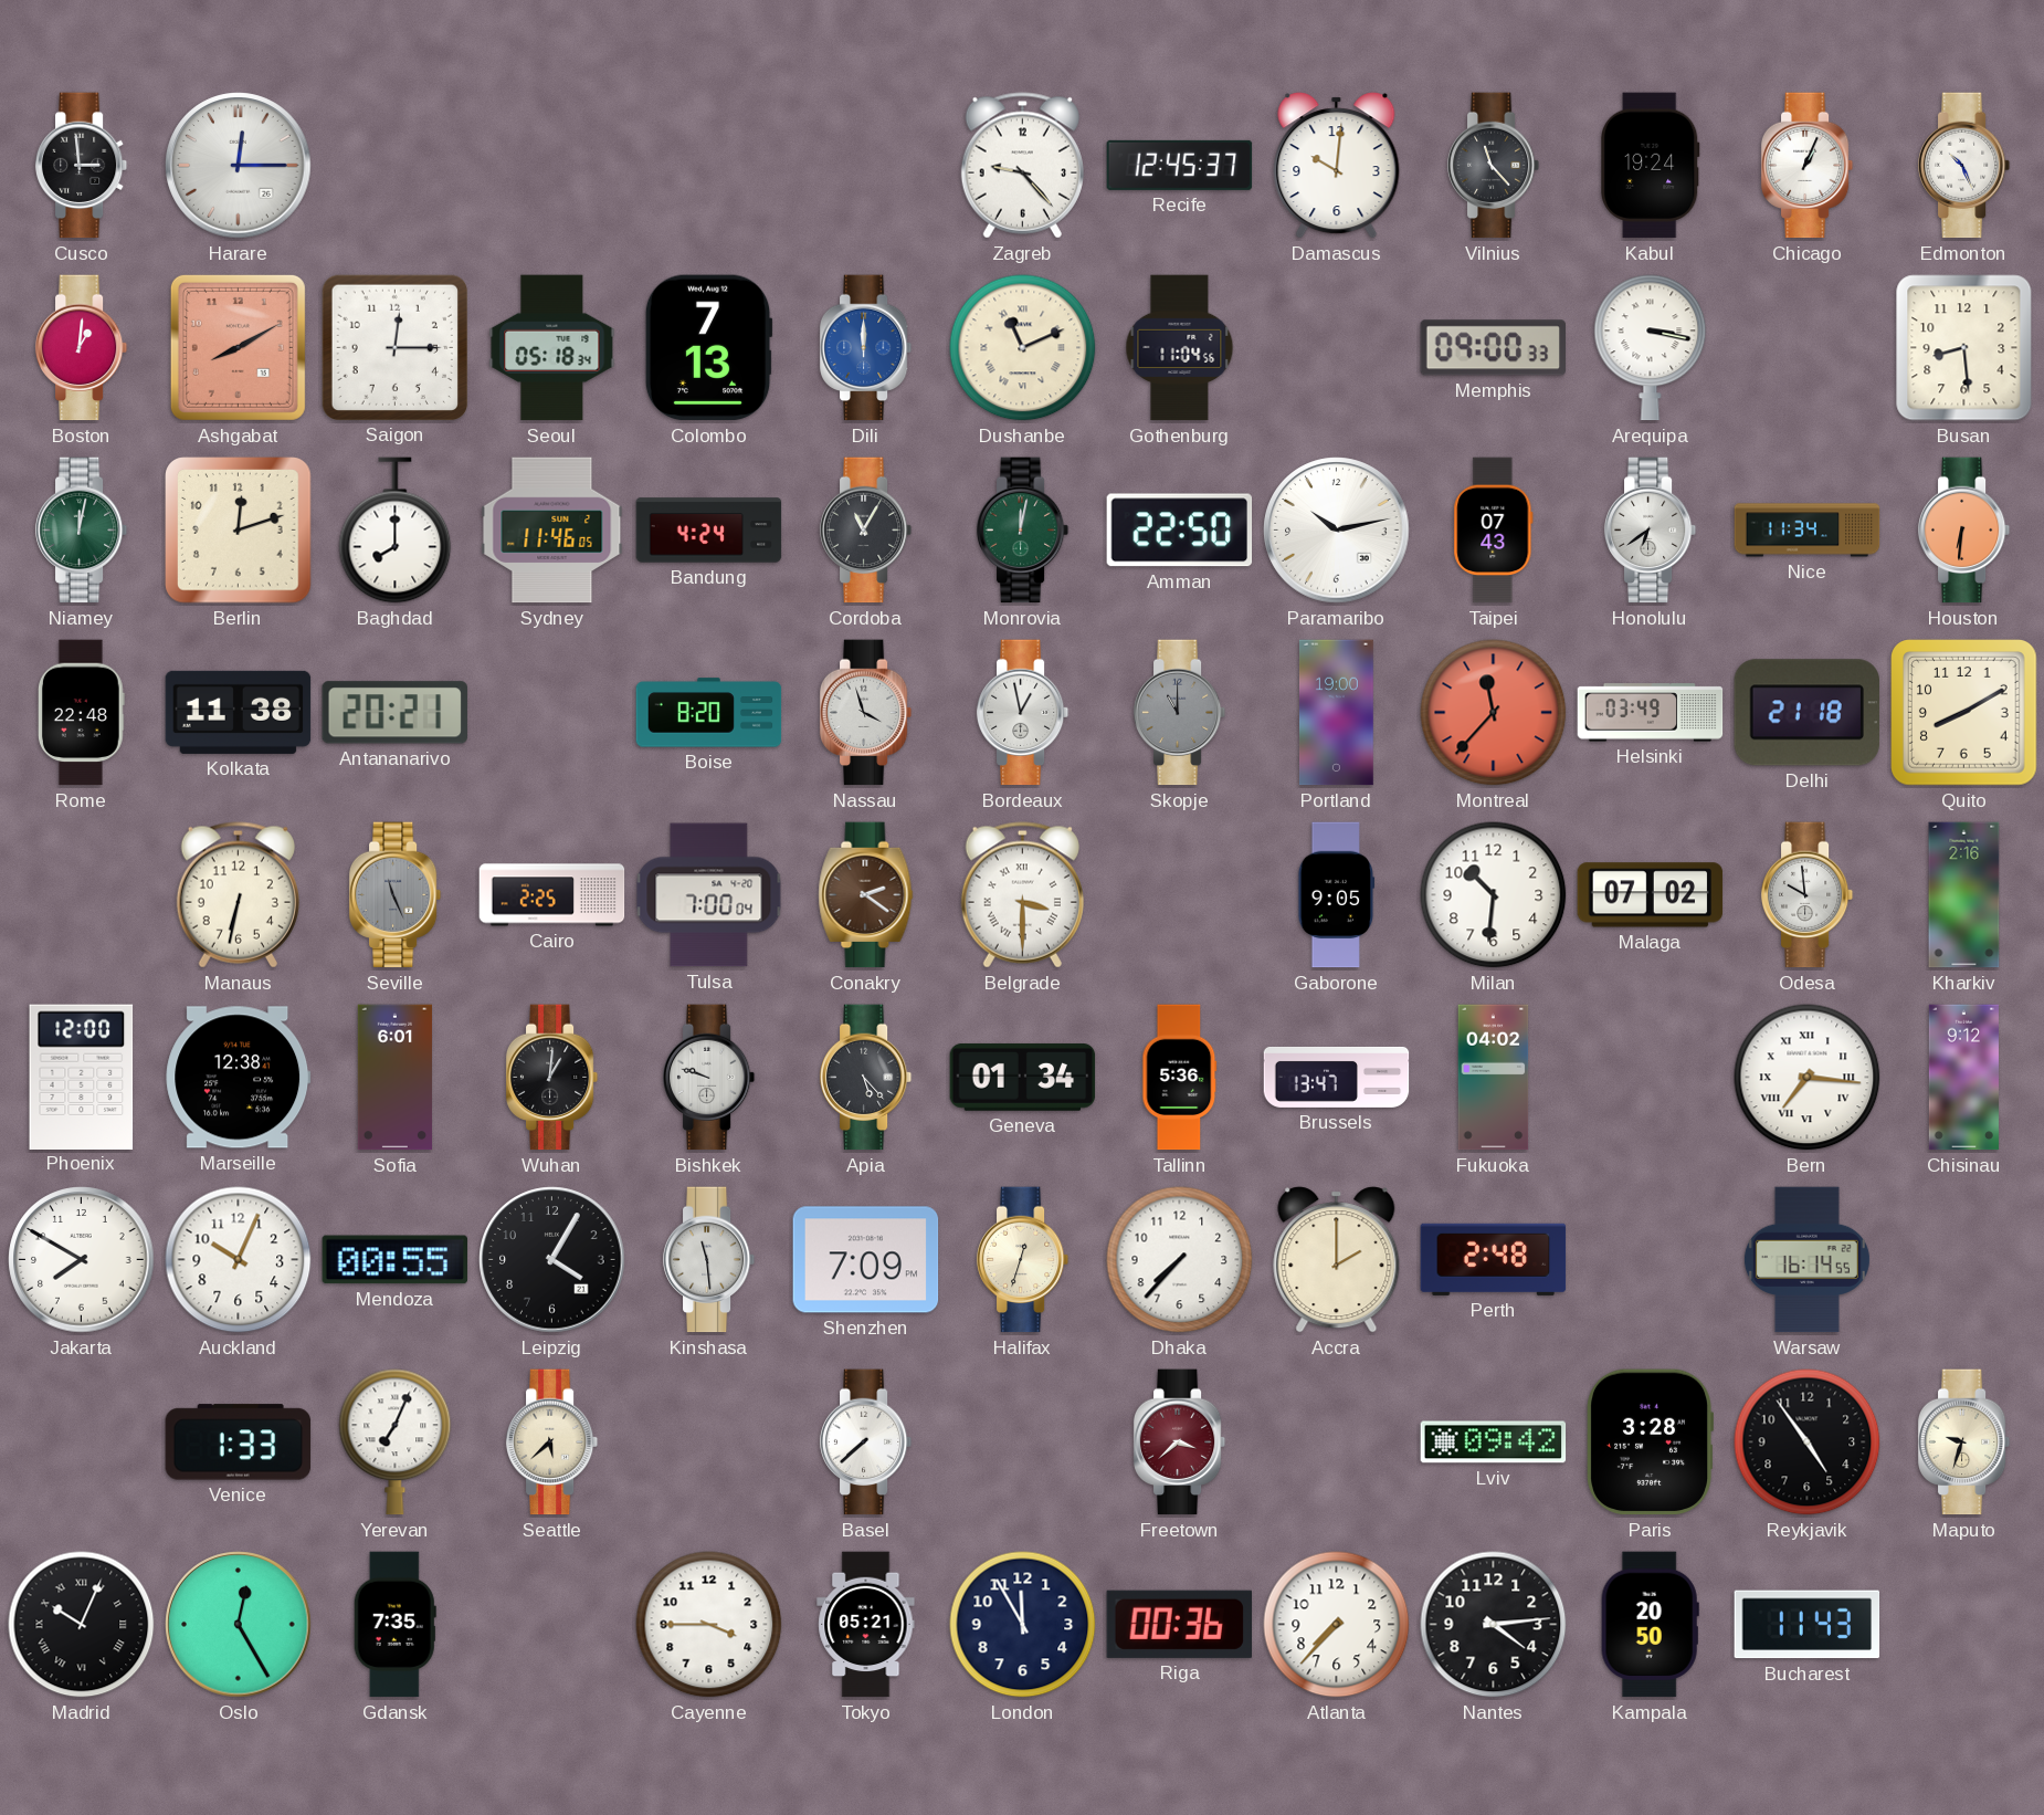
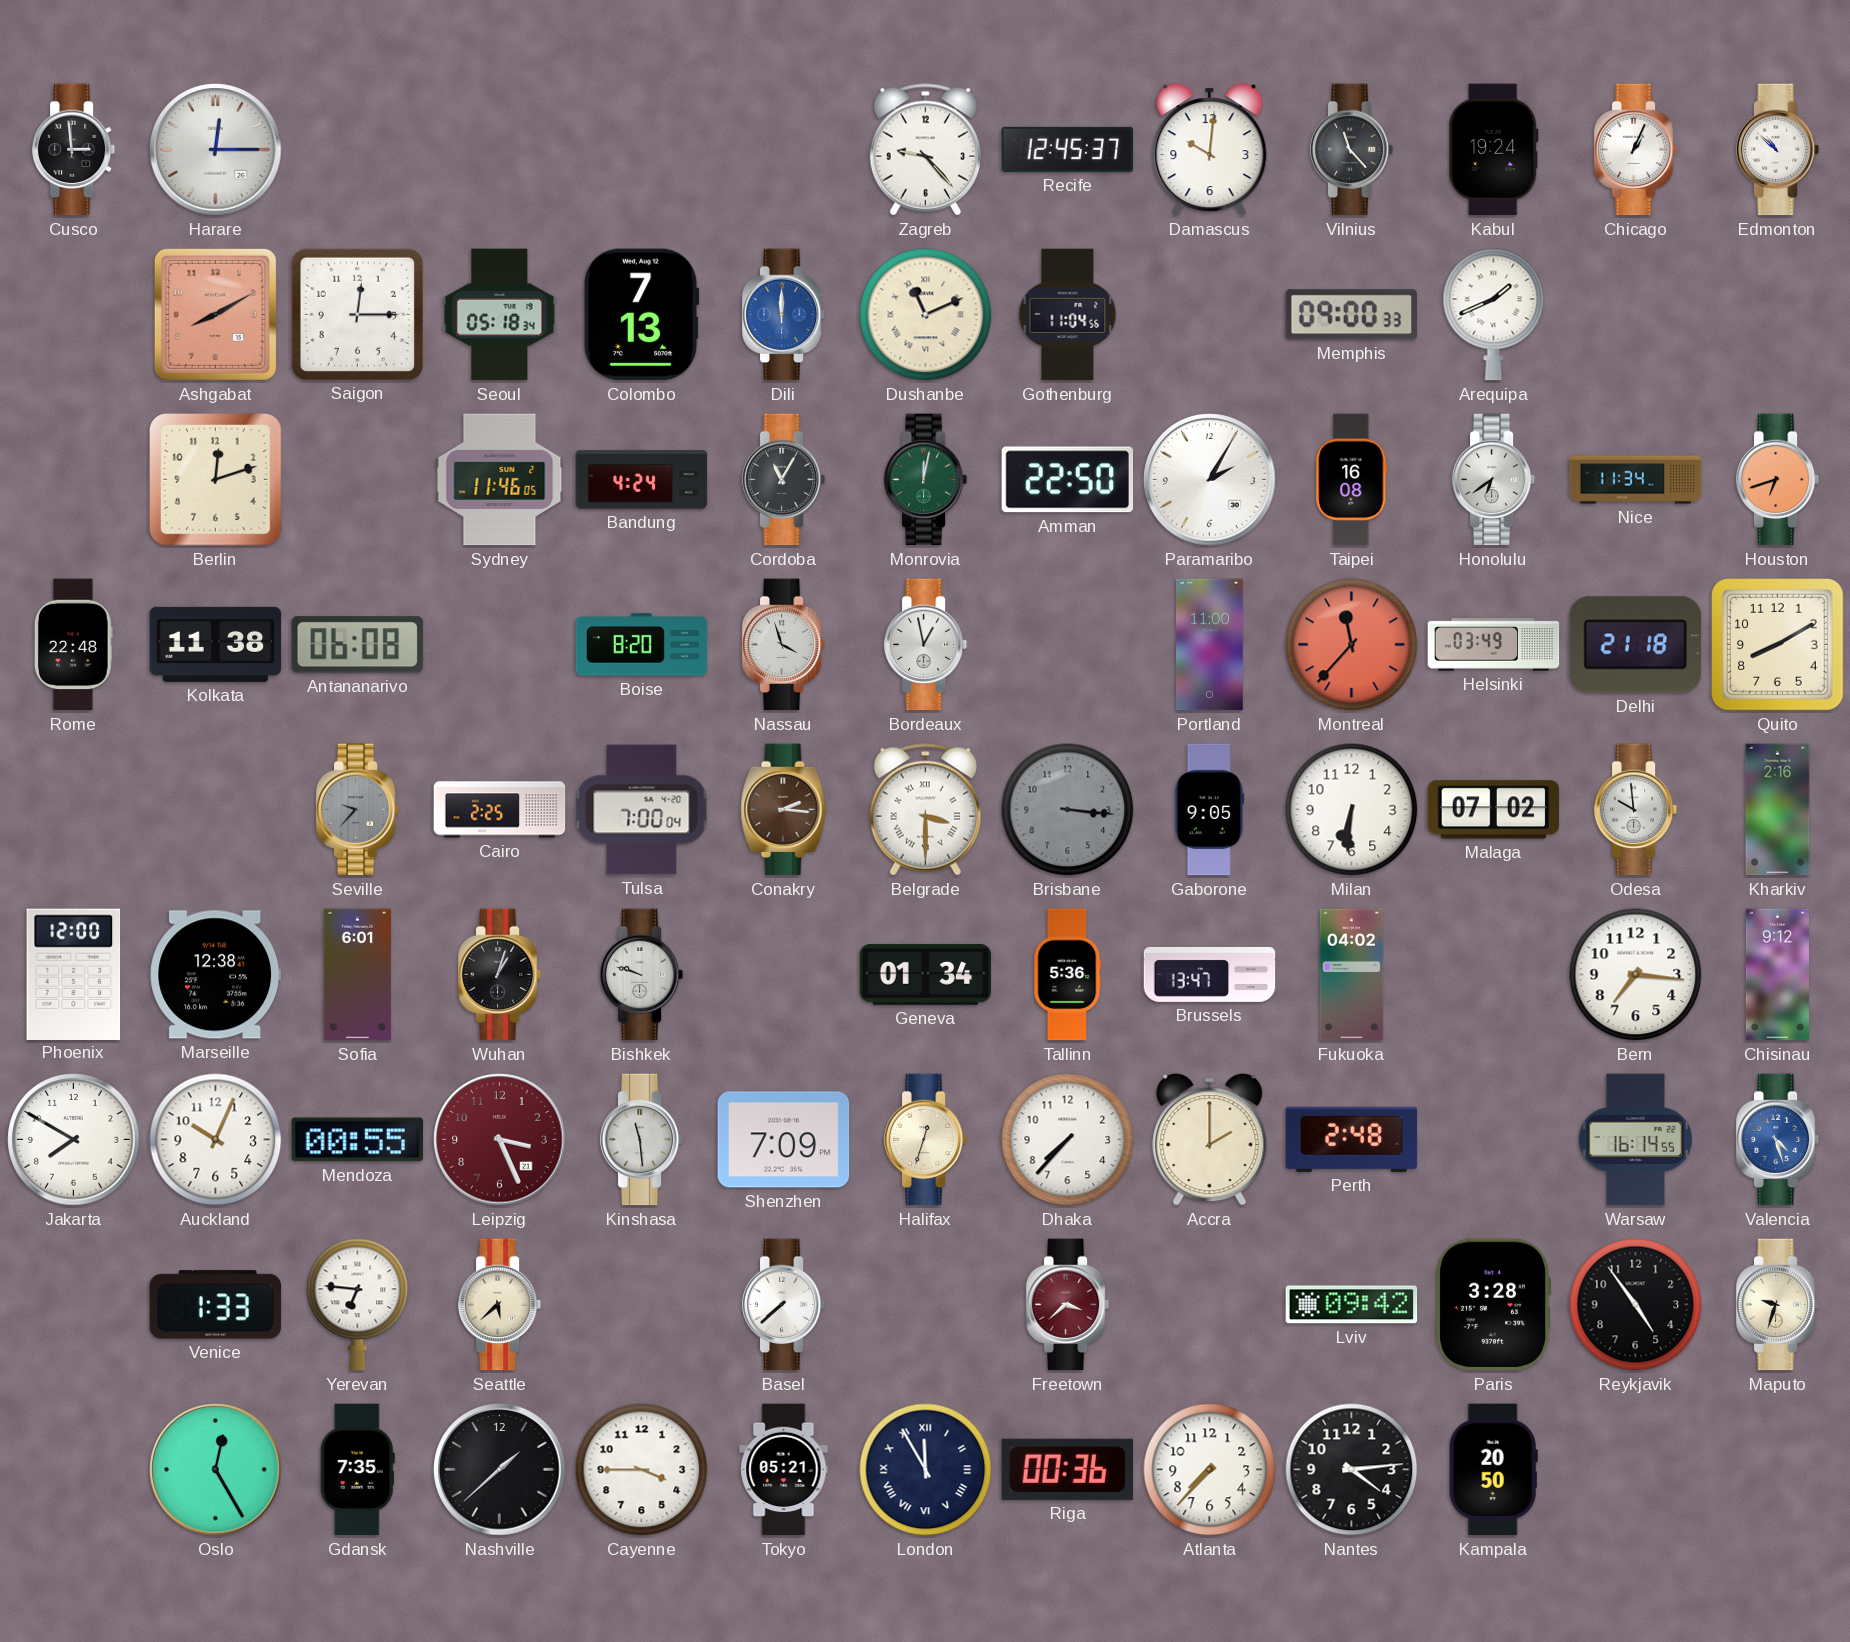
Edmonton: 10:26 -> 10:52 (1778, 150)
Boston: 1:01 -> none (82, 348)
Arequipa: 3:17 -> 1:41 (1494, 315)
Busan: 8:29 -> none (1964, 348)
Niamey: 12:02 -> none (82, 531)
Baghdad: 8:00 -> none (396, 531)
Paramaribo: 10:13 -> 2:05 (1210, 480)
Taipei: 07:43 -> 16:08 (1352, 480)
Houston: 6:31 -> 6:42 (1778, 480)
Antananarivo: 20:21 -> 06:08 (357, 645)
Skopje: 11:00 -> none (1180, 713)
Portland: 19:00 -> 11:00 (1210, 645)
Manaus: 6:32 -> none (238, 895)
Seville: 11:26 -> 9:37 (358, 810)
Conakry: 2:21 -> 2:16 (784, 810)
Brisbane: none -> 3:16 (1068, 810)
Milan: 10:31 -> 6:31 (1352, 810)
Wuhan: 1:01 -> 1:03 (500, 975)
Apia: 5:23 -> none (866, 1078)
Bern numerals: Roman -> Arabic (1636, 975)
Leipzig: 4:05 -> 3:26 (500, 1140)
Leipzig dial: black -> burgundy (500, 1140)
Valencia: none -> 4:27 (1778, 1140)
Yerevan: 7:04 -> 6:46 (358, 1305)
Madrid: 10:04 -> none (82, 1625)
Nashville: none -> 1:38 (500, 1470)
London numerals: Arabic -> Roman (926, 1470)
Bucharest: 11:43 -> none (1808, 1625)
